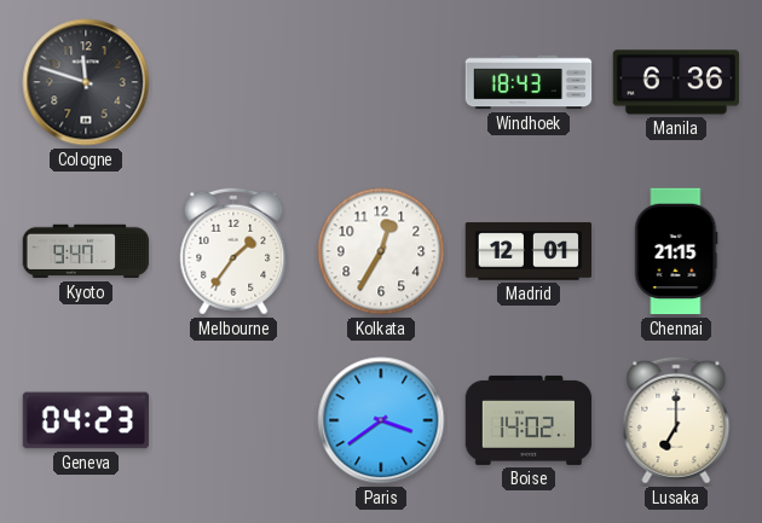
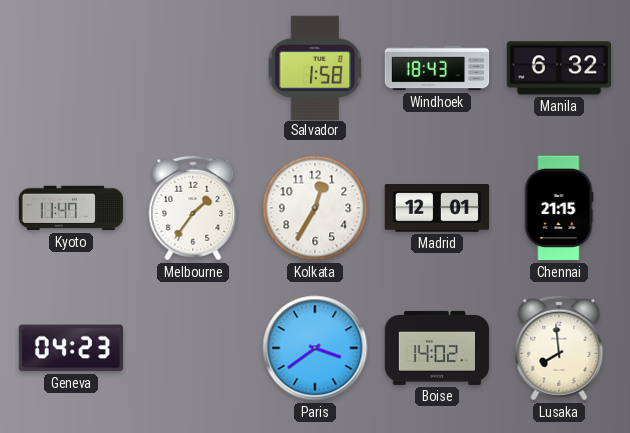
Cologne: 11:48 -> none (86, 82)
Salvador: none -> 1:58 (315, 67)
Manila: 6:36 -> 6:32 (559, 68)
Kyoto: 9:47 -> 11:47 (71, 208)
Lusaka: 7:00 -> 7:59 (559, 348)
